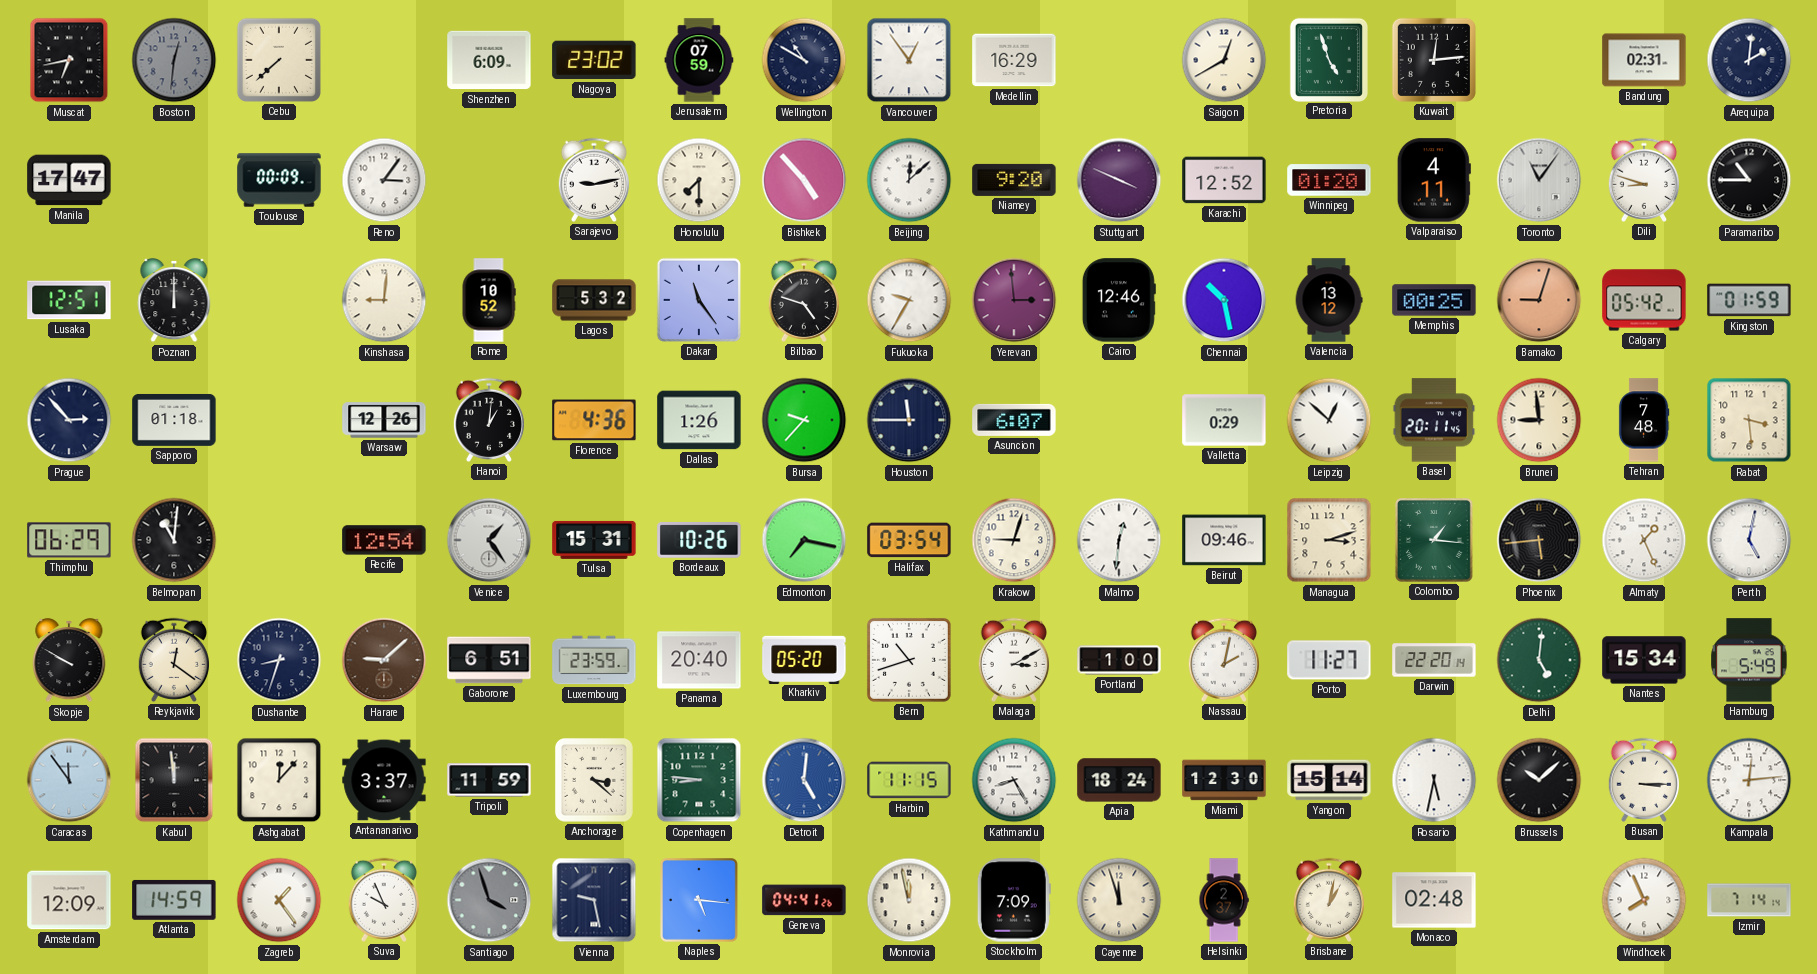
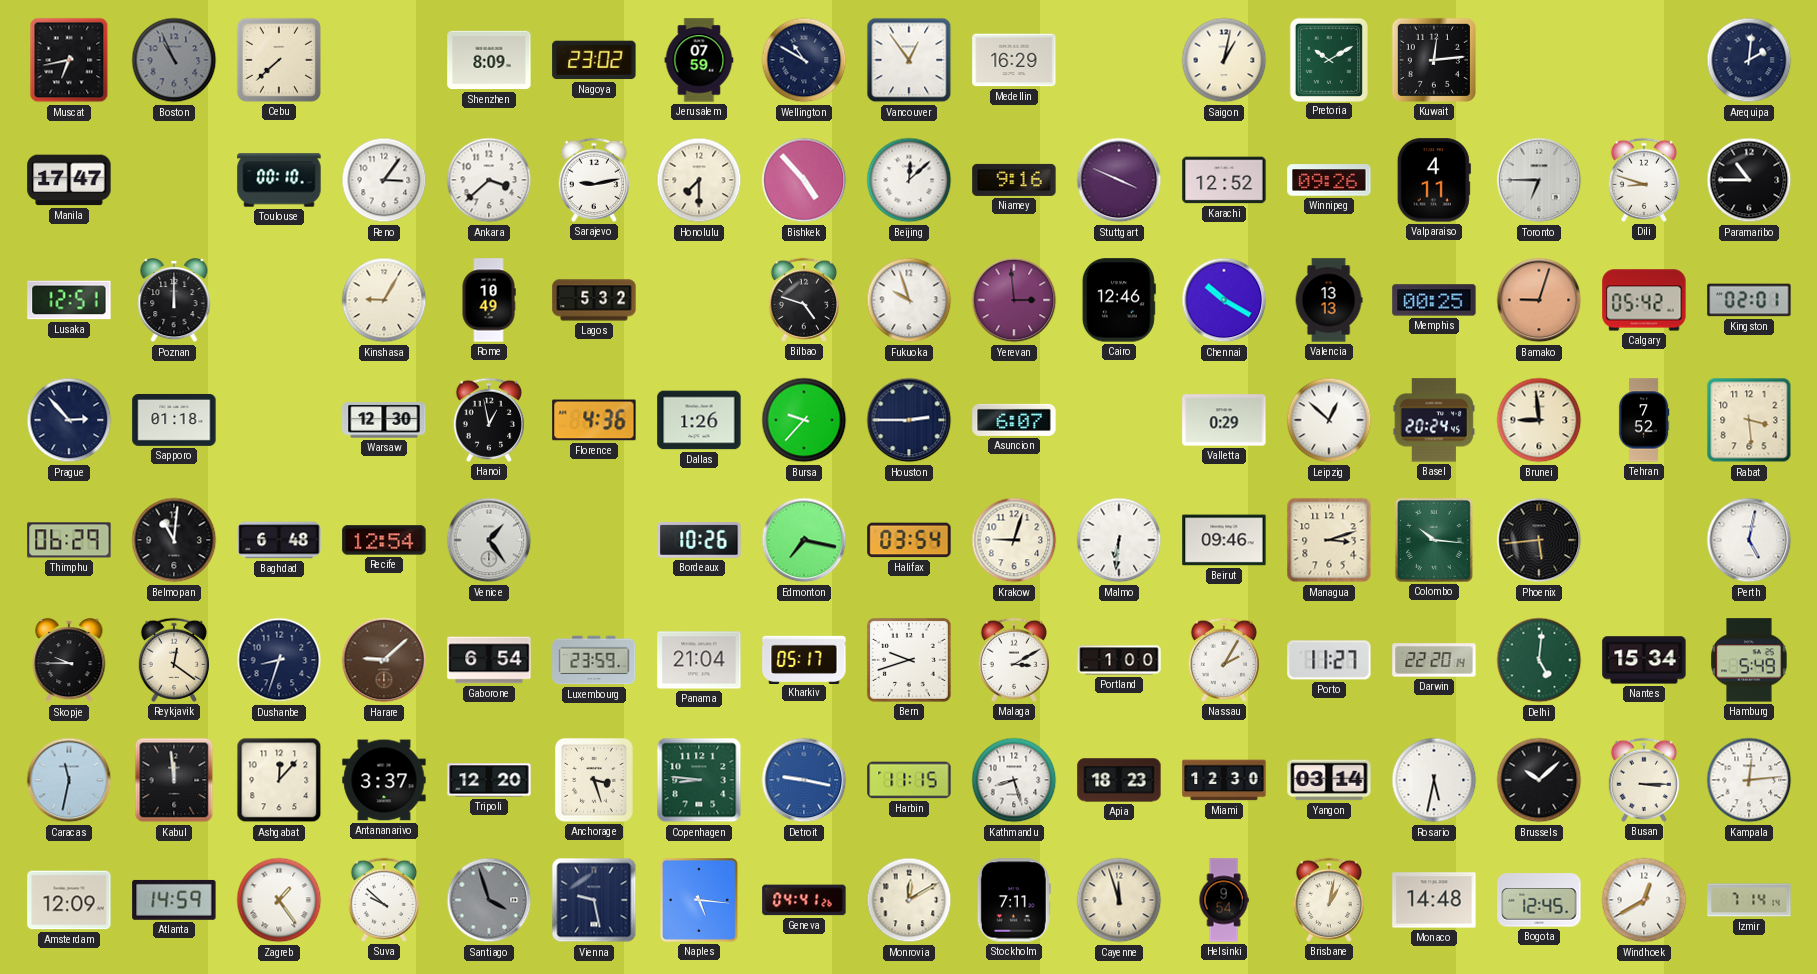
Boston: 12:31 -> 10:56 (174, 60)
Shenzhen: 6:09 -> 8:09 (489, 60)
Saigon: 12:40 -> 1:02 (1224, 60)
Pretoria: 4:57 -> 10:10 (1328, 59)
Bandung: 02:31 -> none (1644, 60)
Toulouse: 00:09 -> 00:10 (279, 180)
Ankara: none -> 3:38 (489, 180)
Niamey: 9:20 -> 9:16 (1014, 180)
Winnipeg: 01:20 -> 09:26 (1329, 180)
Toronto: 11:06 -> 6:45 (1539, 180)
Kinshasa: 9:01 -> 9:05 (384, 300)
Rome: 10:52 -> 10:49 (489, 300)
Dakar: 11:24 -> none (699, 300)
Fukuoka: 9:35 -> 9:57 (909, 300)
Chennai: 10:28 -> 10:20 (1224, 300)
Valencia: 13:12 -> 13:13 (1329, 300)
Kingston: 01:59 -> 02:01 (1749, 300)
Warsaw: 12:26 -> 12:30 (384, 420)
Hanoi: 1:01 -> 12:58 (488, 420)
Houston: 11:45 -> 2:45 (909, 420)
Basel: 20:11 -> 20:24 (1434, 420)
Tehran: 7:48 -> 7:52 (1644, 420)
Baghdad: none -> 6:48 (279, 540)
Tulsa: 15:31 -> none (594, 540)
Malmo: 12:31 -> 6:31 (1119, 540)
Colombo: 1:16 -> 10:16 (1434, 541)
Almaty: 1:26 -> none (1644, 540)
Skopje: 9:50 -> 9:45 (69, 660)
Gaborone: 6:51 -> 6:54 (489, 660)
Panama: 20:40 -> 21:04 (699, 660)
Kharkiv: 05:20 -> 05:17 (804, 659)
Bern: 10:42 -> 9:42 (909, 660)
Nassau: 2:02 -> 2:05 (1223, 660)
Caracas: 11:54 -> 11:32 (69, 780)
Tripoli: 11:59 -> 12:20 (489, 780)
Anchorage: 3:22 -> 3:27 (595, 781)
Detroit: 5:01 -> 9:17 (804, 780)
Kathmandu: 8:25 -> 8:27 (1014, 780)
Apia: 18:24 -> 18:23 (1119, 780)
Yangon: 15:14 -> 03:14 (1329, 780)
Suva: 9:56 -> 9:52 (383, 900)
Monrovia: 11:58 -> 12:10 (909, 900)
Stockholm: 7:09 -> 7:11 (1014, 900)
Helsinki: 2:37 -> 9:54 (1224, 900)
Monaco: 02:48 -> 14:48 (1434, 900)
Bogota: none -> 12:45 (1539, 900)
Windhoek: 7:56 -> 12:40 (1644, 900)
